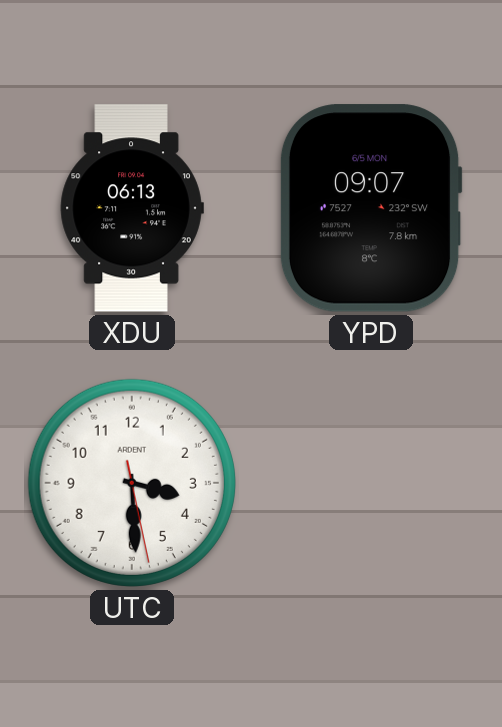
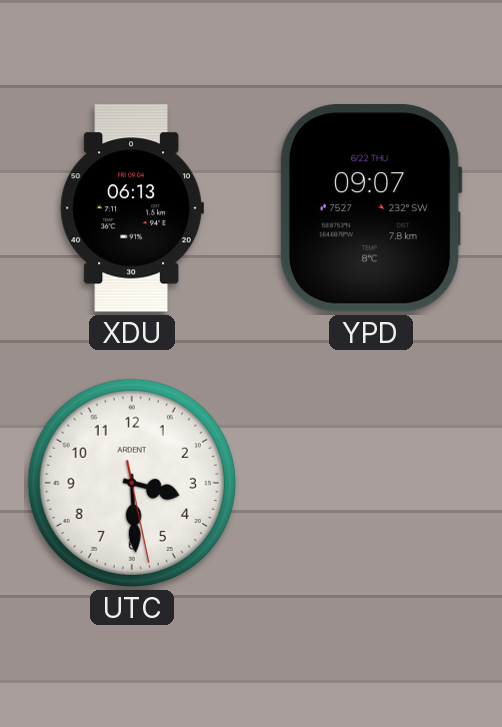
YPD date: 6/5 MON -> 6/22 THU (371, 208)
